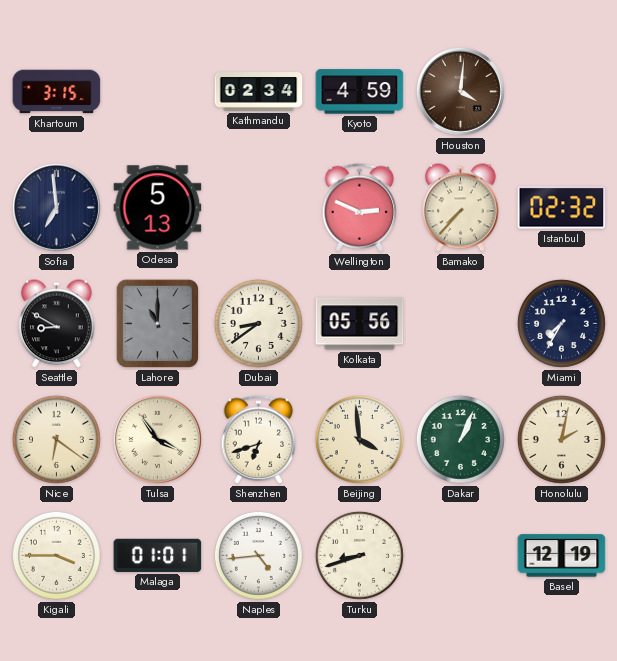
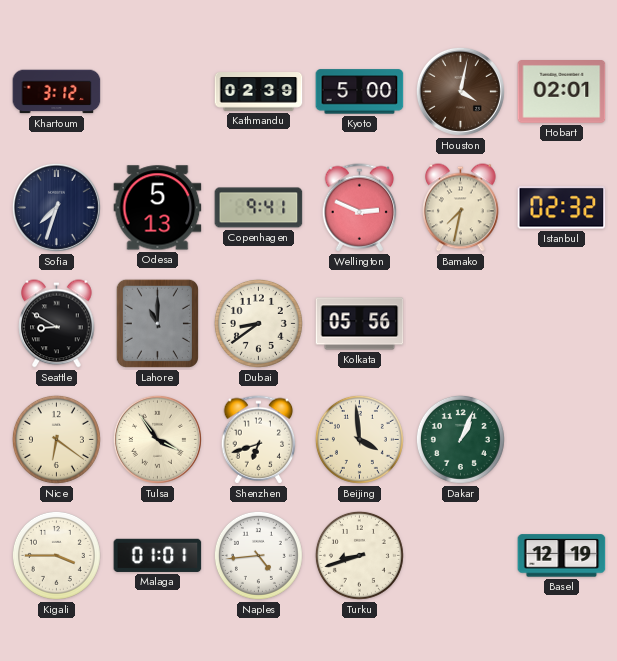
Khartoum: 3:15 -> 3:12 (57, 92)
Kathmandu: 02:34 -> 02:39 (259, 92)
Kyoto: 4:59 -> 5:00 (360, 92)
Houston: 4:01 -> 4:02 (460, 91)
Hobart: none -> 02:01 (562, 92)
Sofia: 6:59 -> 7:33 (56, 207)
Copenhagen: none -> 9:41 (259, 208)
Bamako: 7:37 -> 7:32 (461, 208)
Miami: 7:35 -> none (561, 323)
Honolulu: 2:02 -> none (561, 439)
